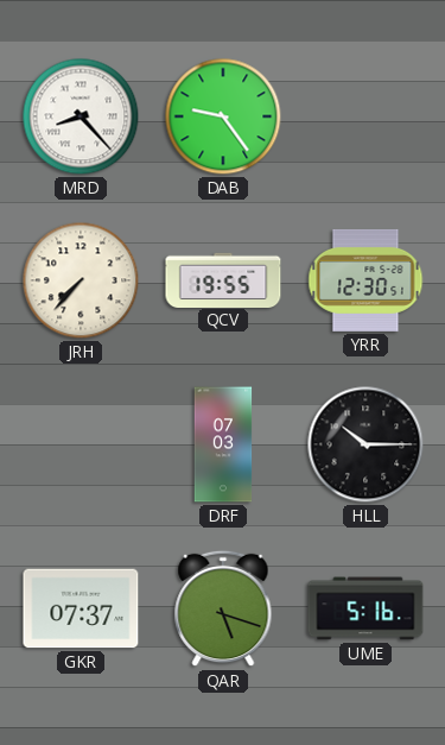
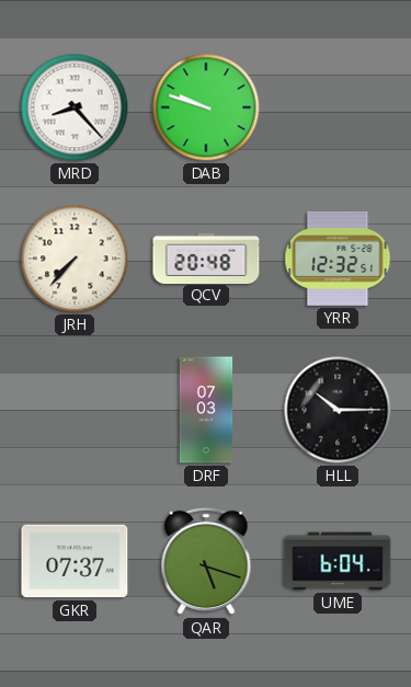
DAB: 9:24 -> 9:48 (206, 107)
QCV: 19:55 -> 20:48 (206, 257)
YRR: 12:30 -> 12:32 (338, 259)
UME: 5:16 -> 6:04 (338, 561)
